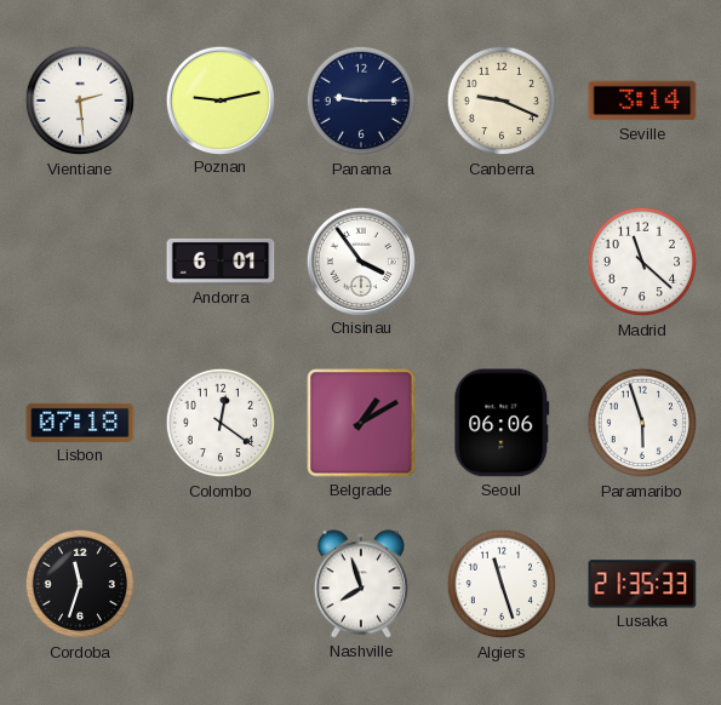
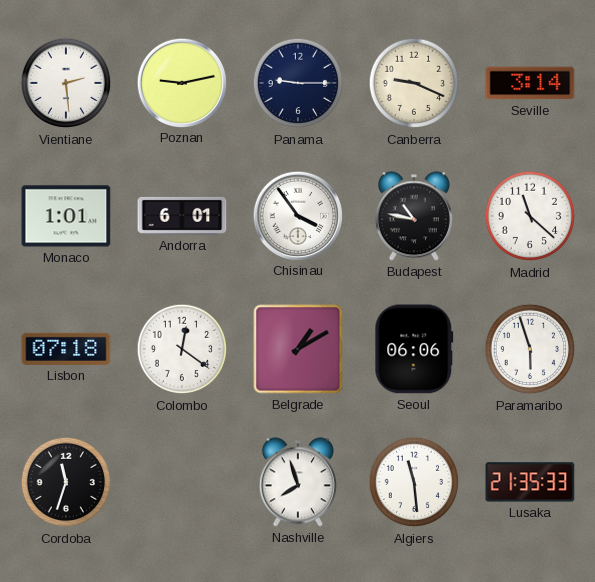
Monaco: none -> 1:01 (66, 216)
Budapest: none -> 10:47 (414, 216)
Algiers: 11:27 -> 11:29 (414, 482)
